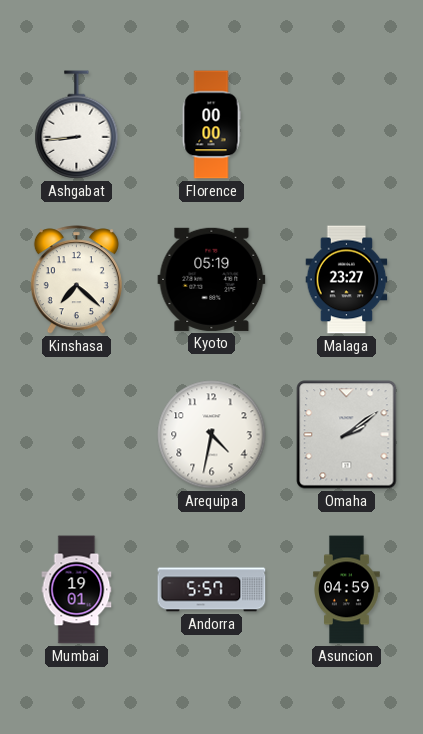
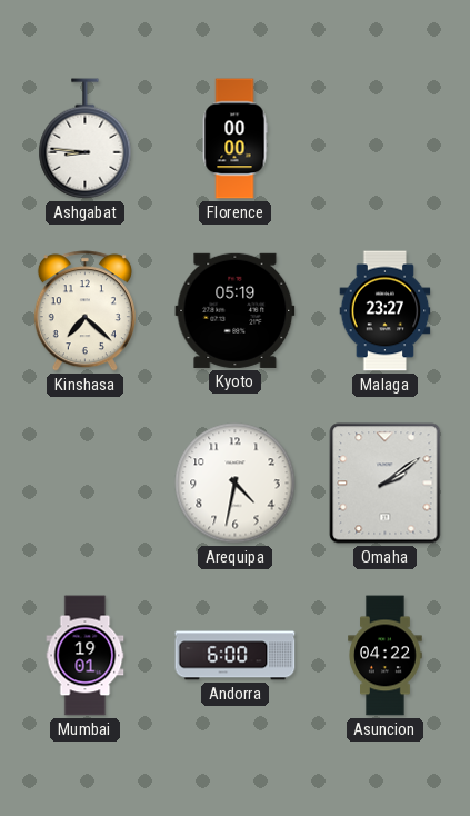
Ashgabat: 8:44 -> 8:46 (86, 139)
Andorra: 5:57 -> 6:00 (236, 656)
Asuncion: 04:59 -> 04:22 (386, 656)
